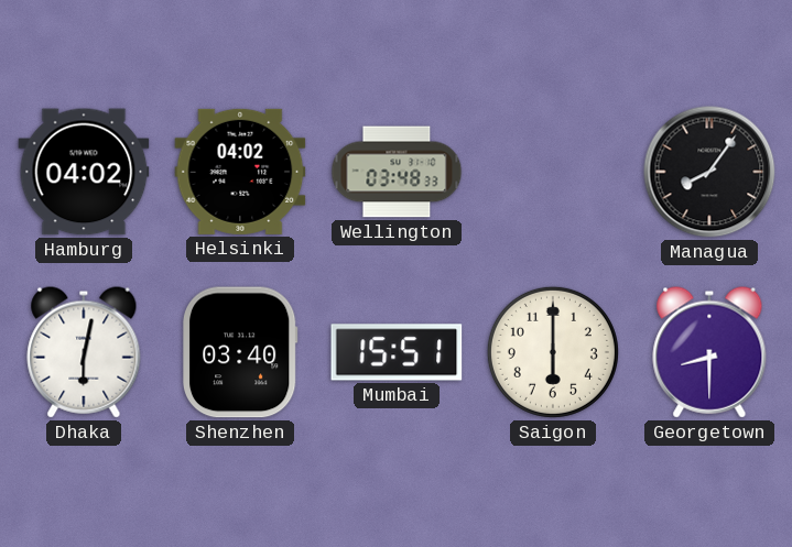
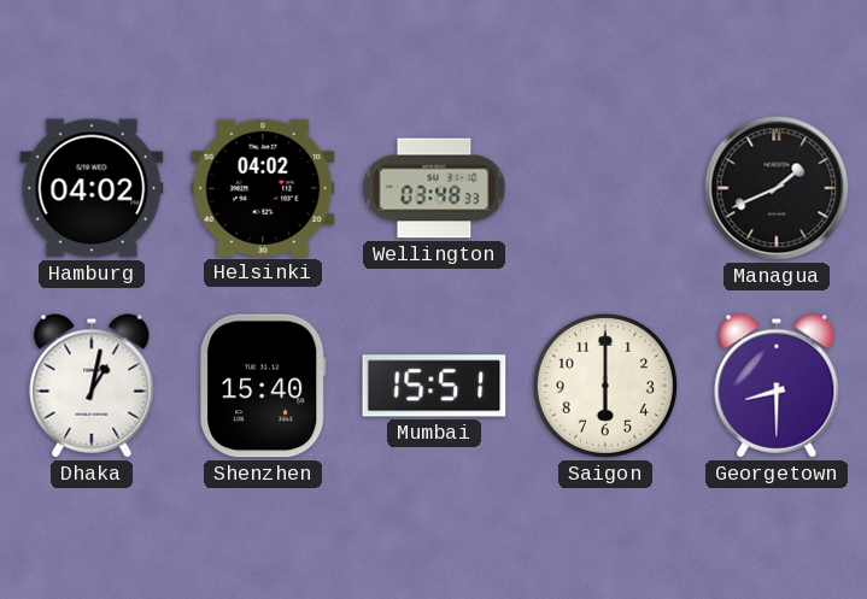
Managua: 8:06 -> 1:41 (777, 188)
Dhaka: 6:02 -> 1:02 (92, 386)
Shenzhen: 03:40 -> 15:40 (264, 386)
